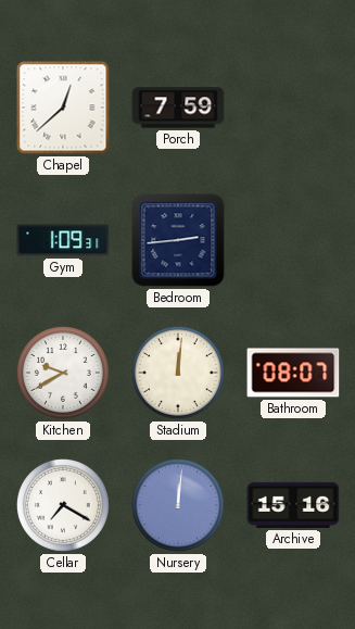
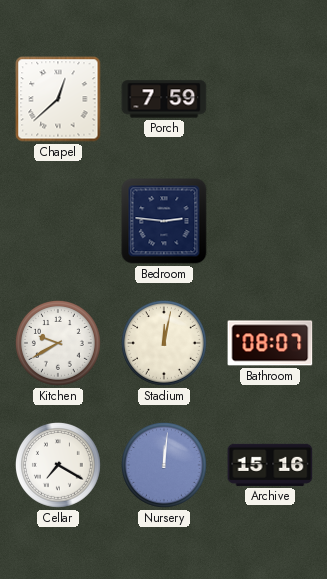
Gym: 1:09 -> none (63, 240)
Bedroom: 2:44 -> 2:46 (164, 221)
Stadium: 12:01 -> 12:02 (164, 343)
